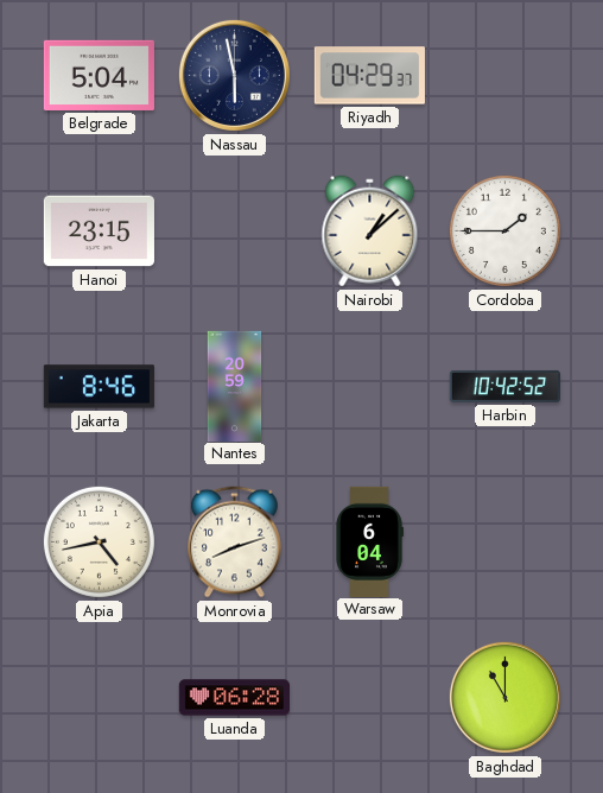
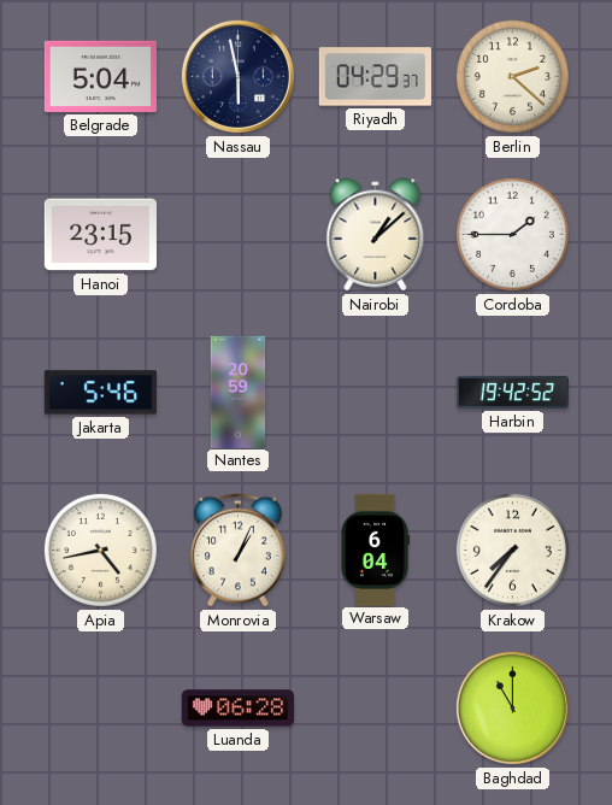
Berlin: none -> 2:22 (512, 76)
Jakarta: 8:46 -> 5:46 (100, 393)
Harbin: 10:42 -> 19:42 (512, 392)
Monrovia: 8:12 -> 1:04 (239, 551)
Krakow: none -> 7:36 (512, 550)
